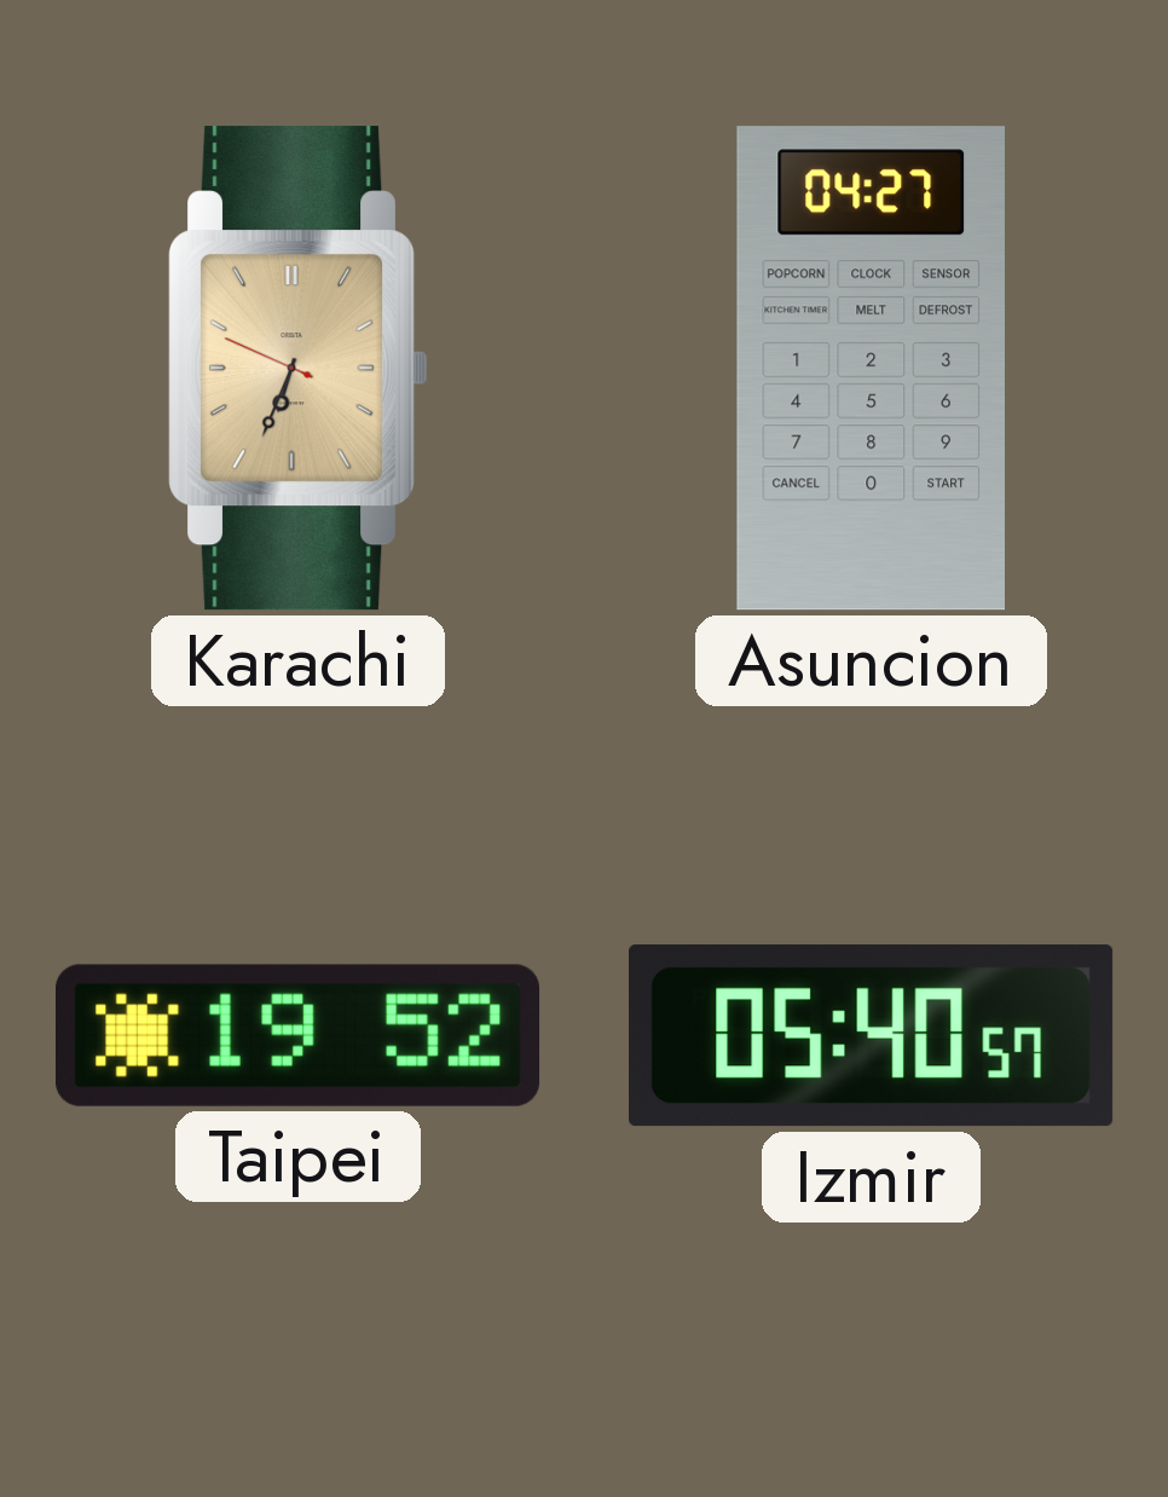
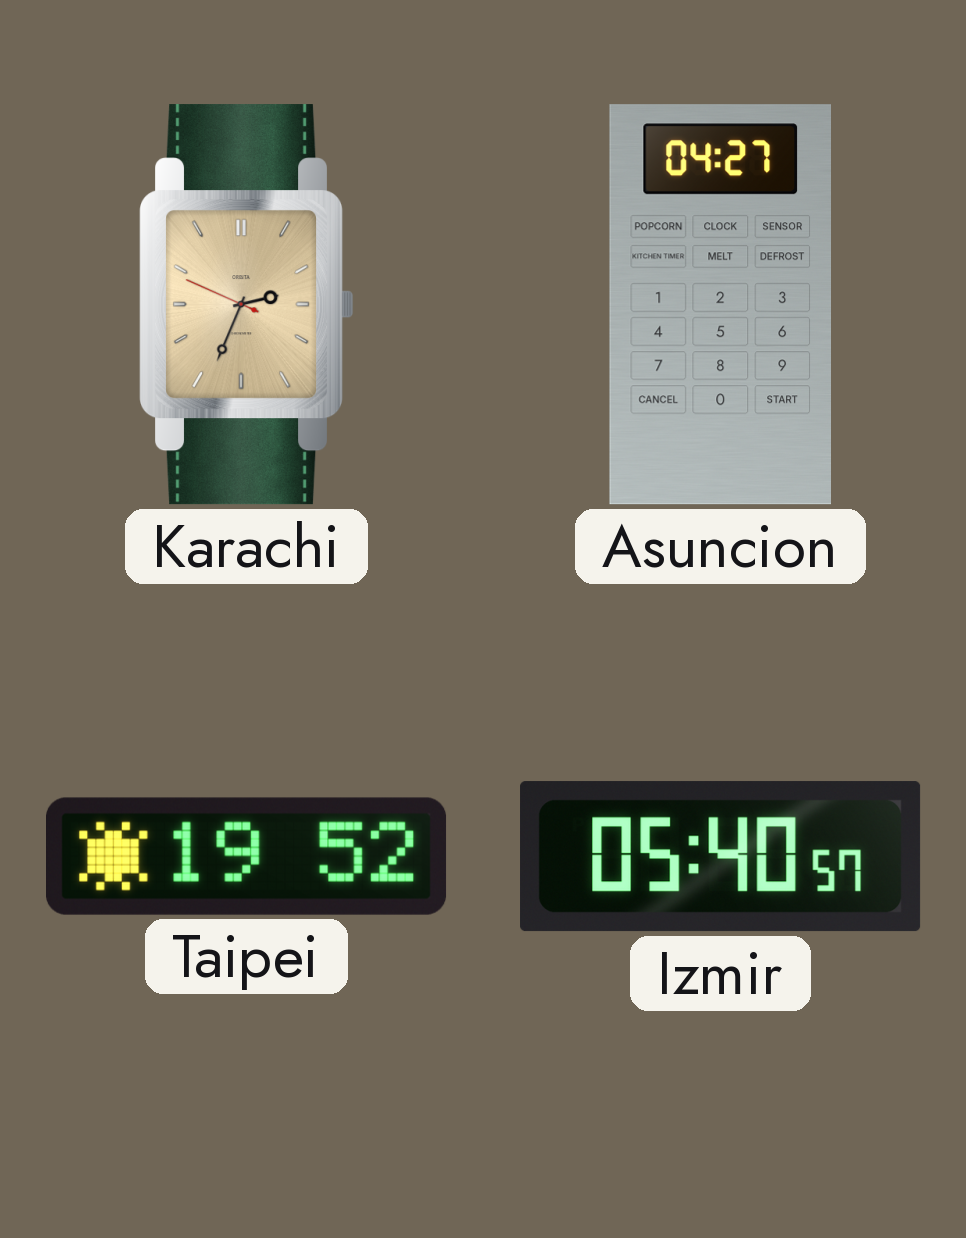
Karachi: 6:33 -> 2:33 (247, 305)
